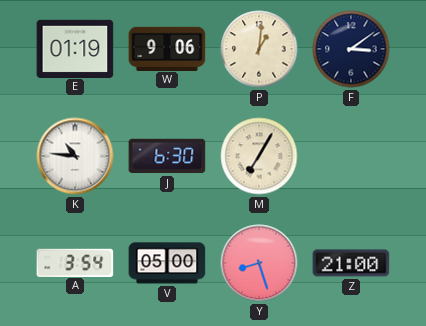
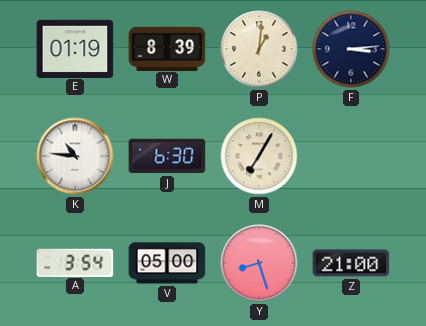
W: 9:06 -> 8:39 (167, 48)
F: 3:09 -> 3:14 (351, 49)
